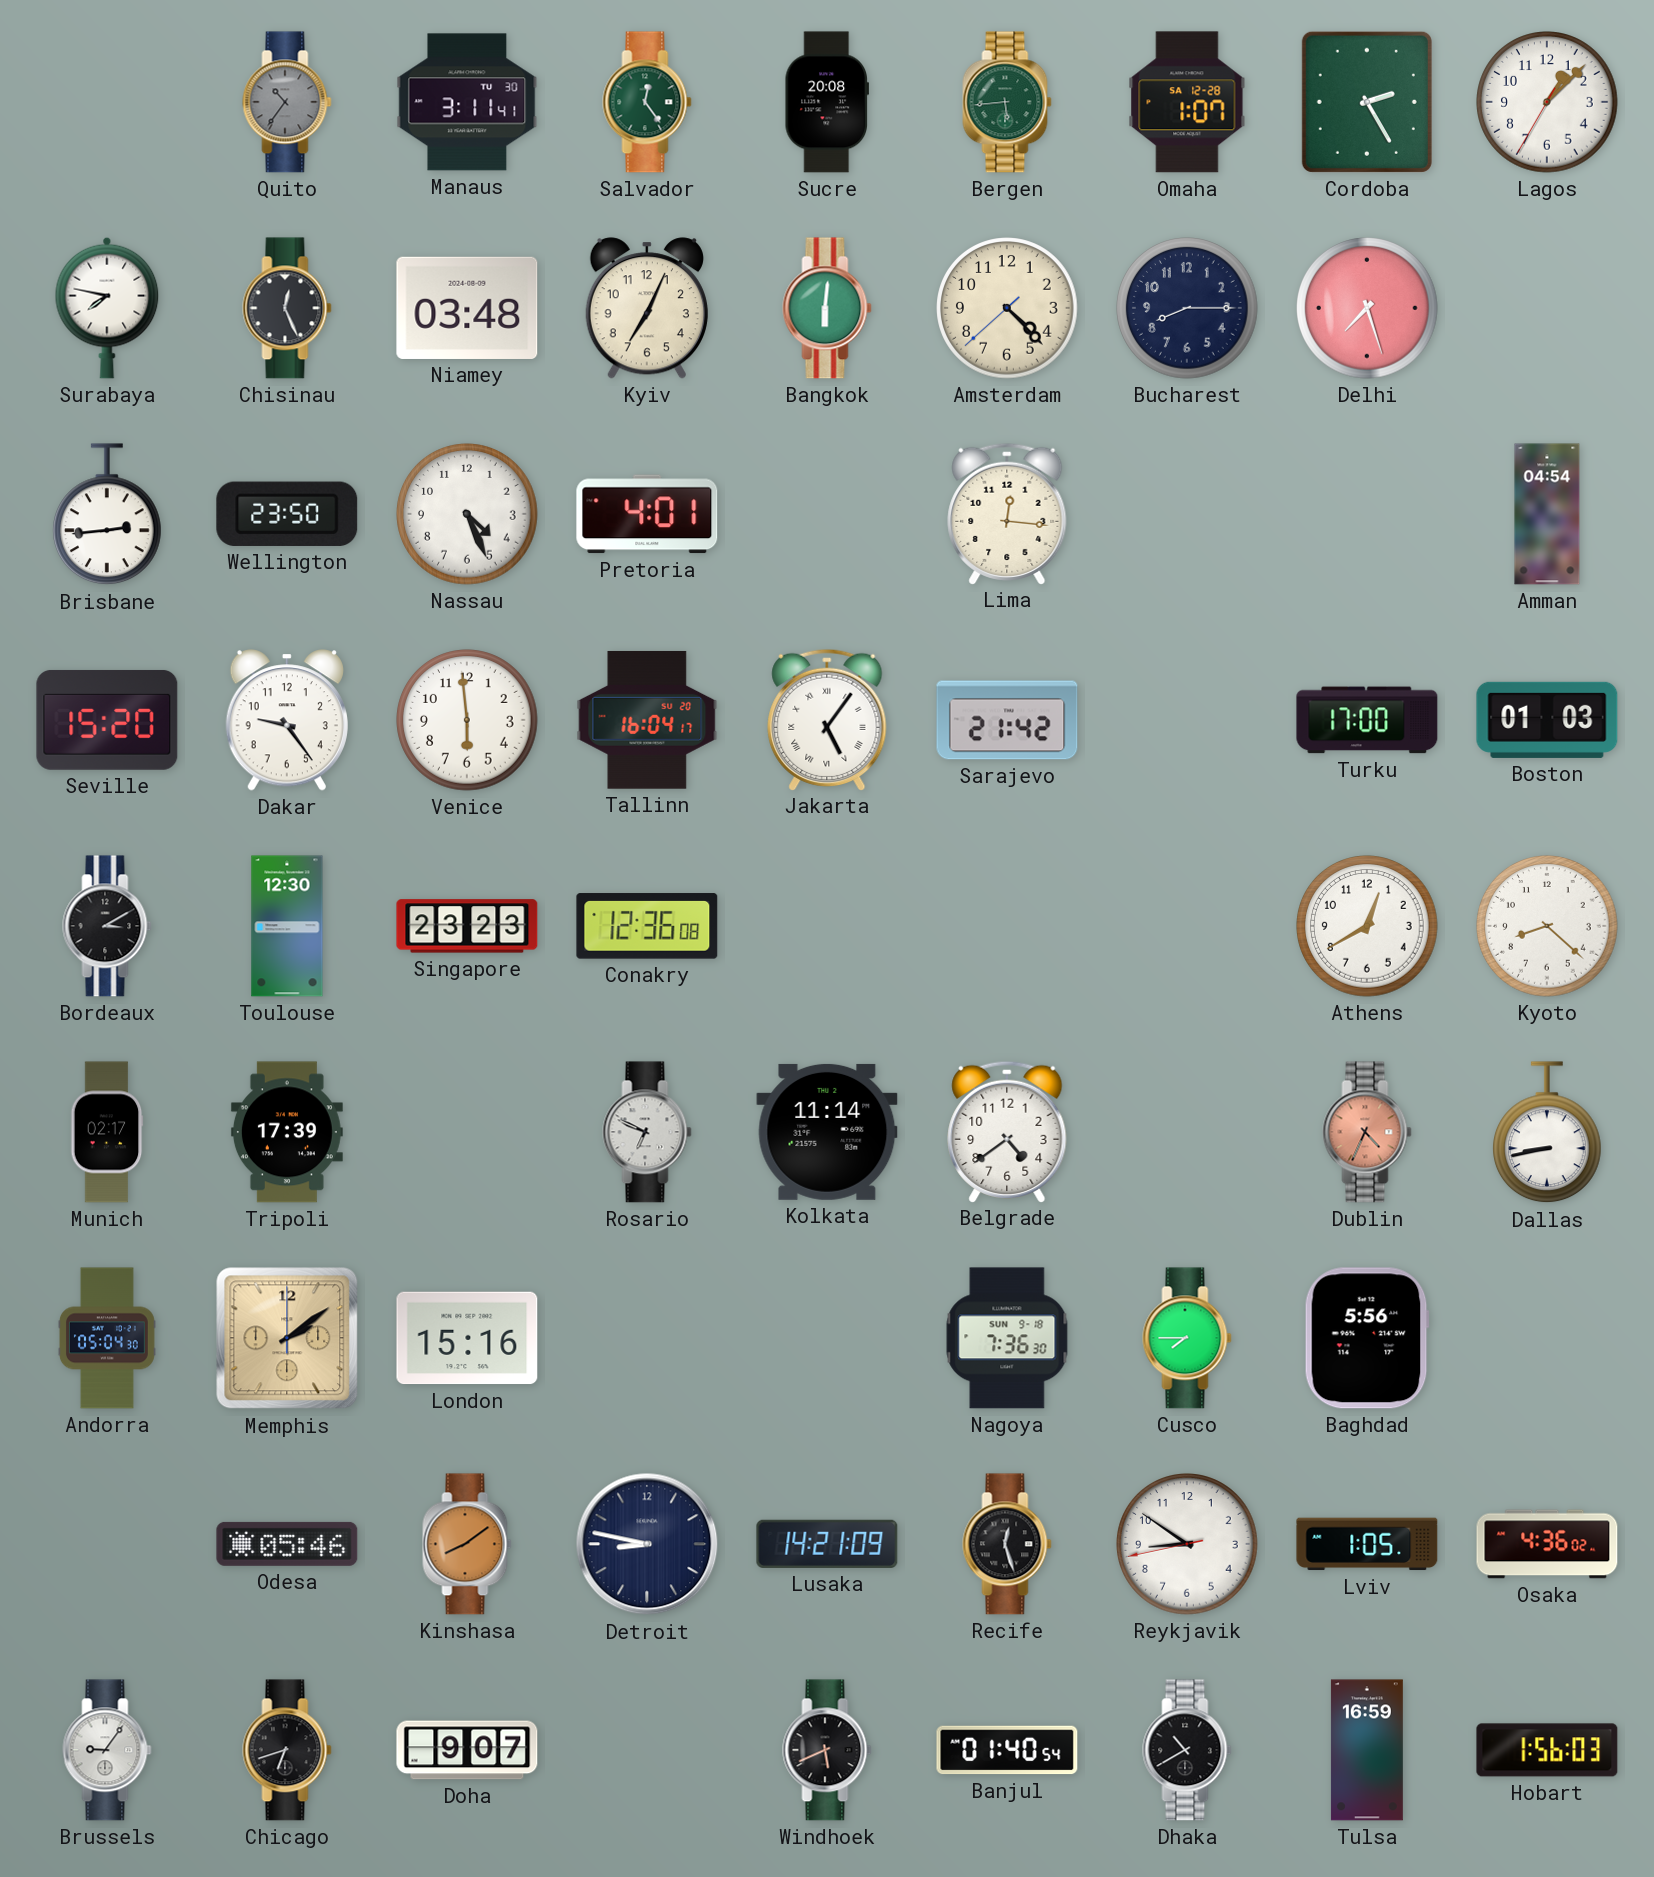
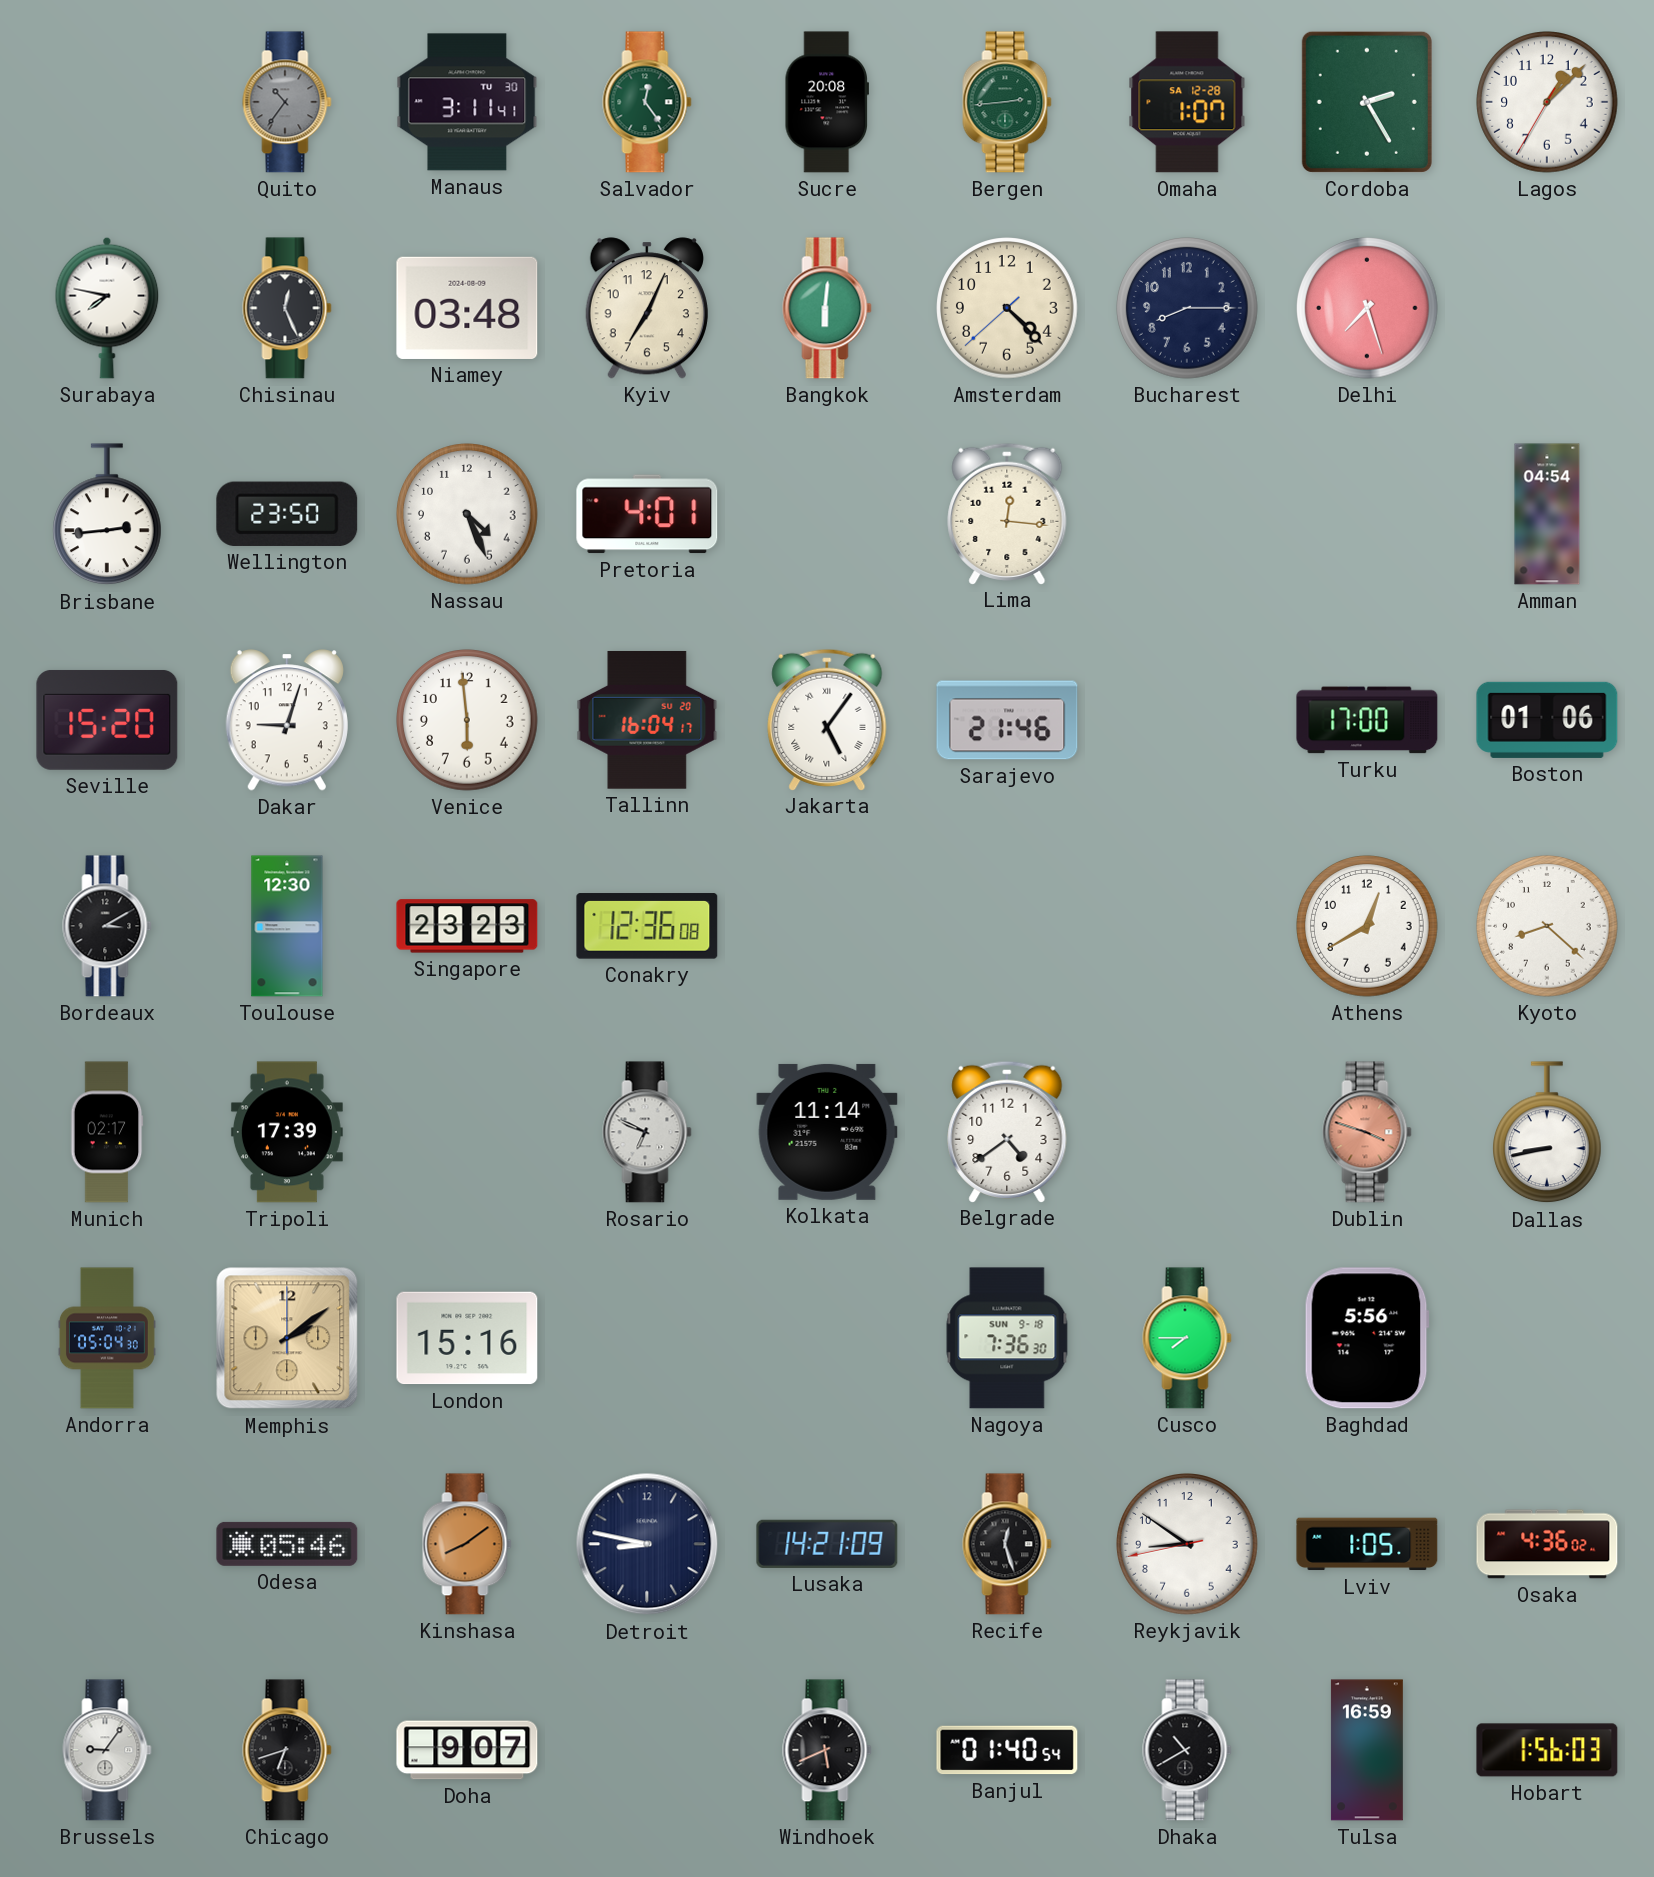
Bergen: 5:44 -> 2:44 (1007, 102)
Dakar: 9:24 -> 9:03 (287, 720)
Sarajevo: 21:42 -> 21:46 (1007, 720)
Boston: 01:03 -> 01:06 (1547, 720)
Dublin: 4:34 -> 3:48 (1367, 1132)
